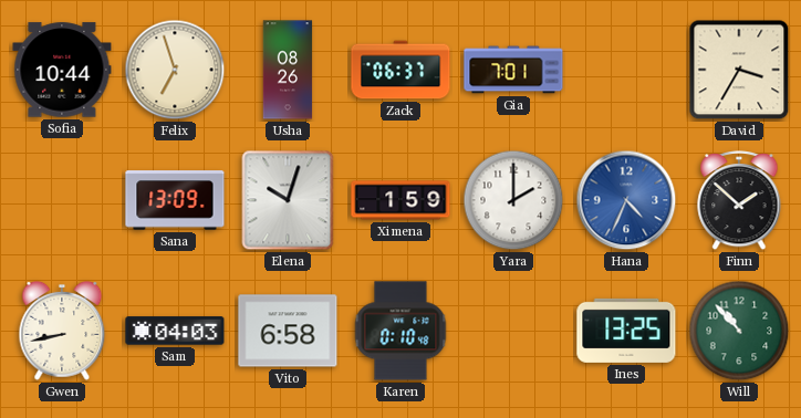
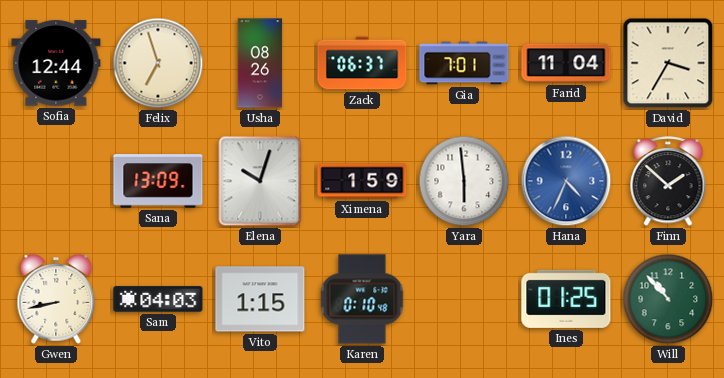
Sofia: 10:44 -> 12:44 (56, 63)
Farid: none -> 11:04 (566, 63)
Yara: 2:00 -> 5:59 (464, 181)
Vito: 6:58 -> 1:15 (260, 299)
Ines: 13:25 -> 01:25 (566, 299)
